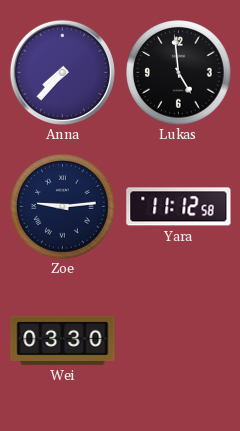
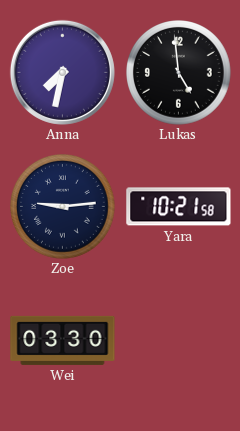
Anna: 7:37 -> 7:32 (62, 72)
Yara: 11:12 -> 10:21 (179, 207)
